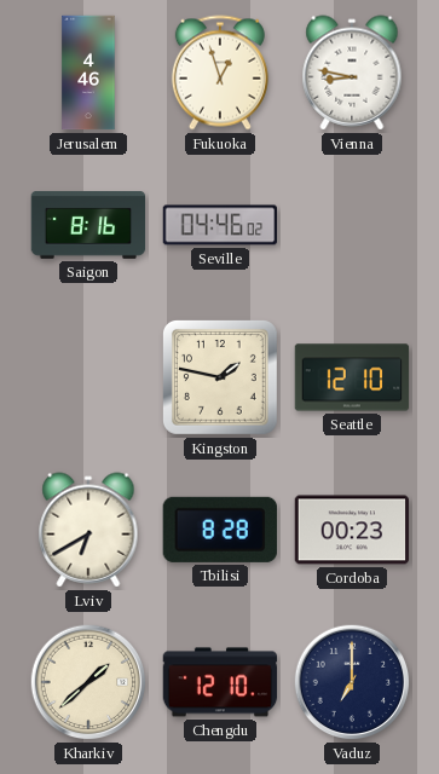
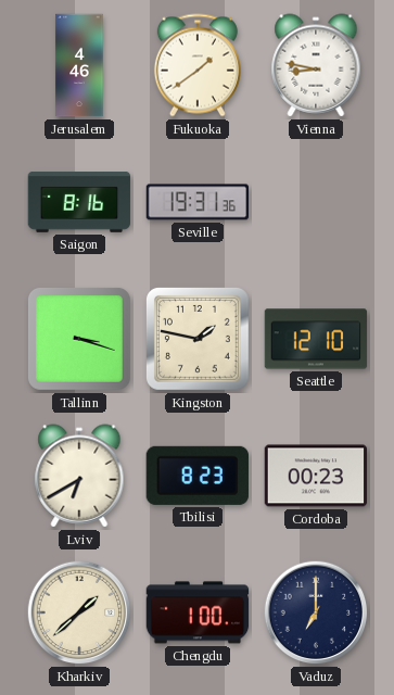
Fukuoka: 12:57 -> 1:39 (198, 65)
Seville: 04:46 -> 19:31 (198, 202)
Tallinn: none -> 3:18 (79, 339)
Tbilisi: 8:28 -> 8:23 (198, 476)
Chengdu: 12:10 -> 1:00 (198, 612)
